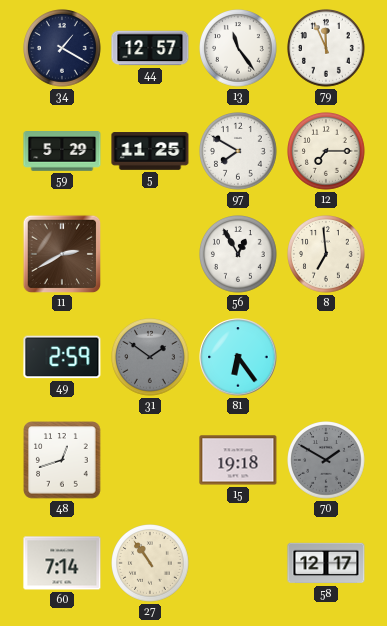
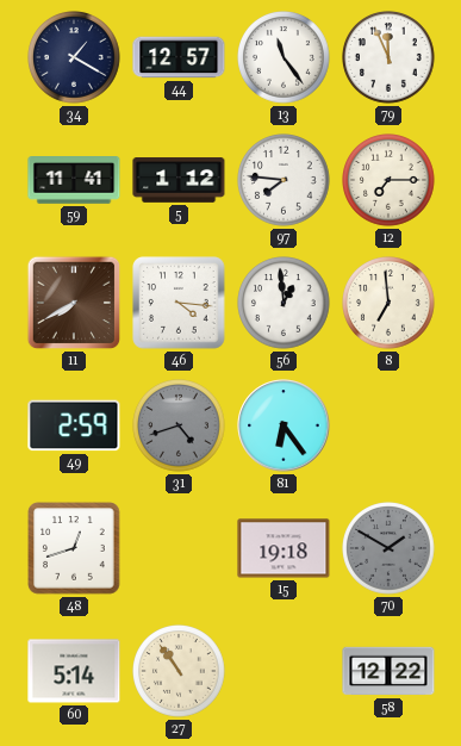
59: 5:29 -> 11:41 (74, 181)
5: 11:25 -> 1:12 (179, 180)
97: 7:50 -> 7:46 (285, 181)
11: 2:40 -> 7:40 (74, 303)
46: none -> 4:16 (179, 303)
56: 12:55 -> 12:59 (285, 304)
31: 1:51 -> 4:42 (180, 427)
60: 7:14 -> 5:14 (74, 671)
58: 12:17 -> 12:22 (388, 671)
